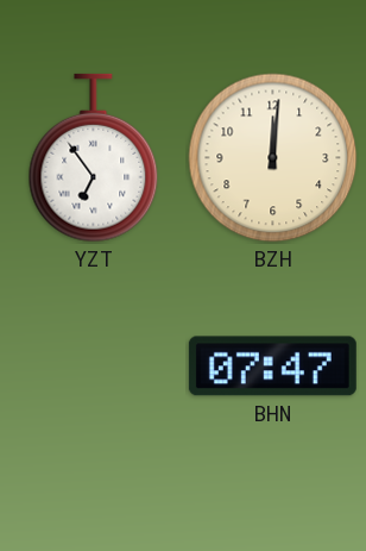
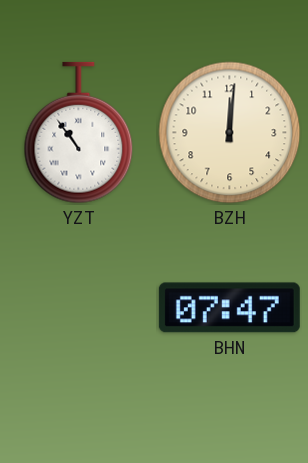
YZT: 6:54 -> 10:54 (79, 133)
